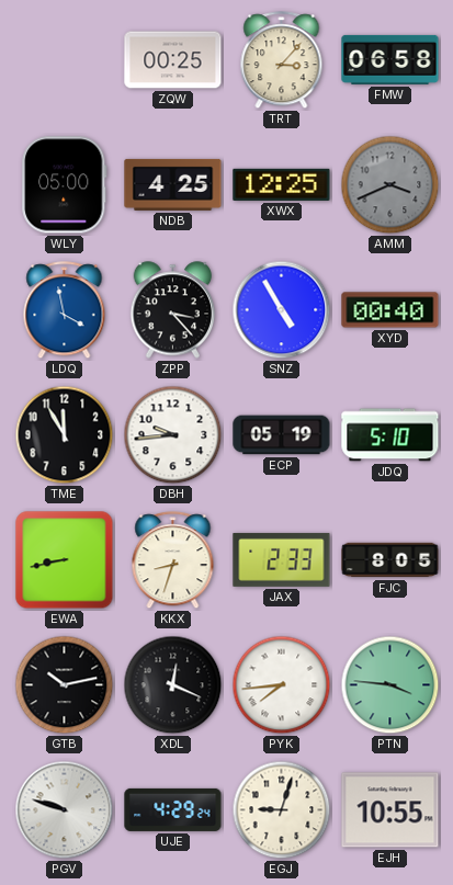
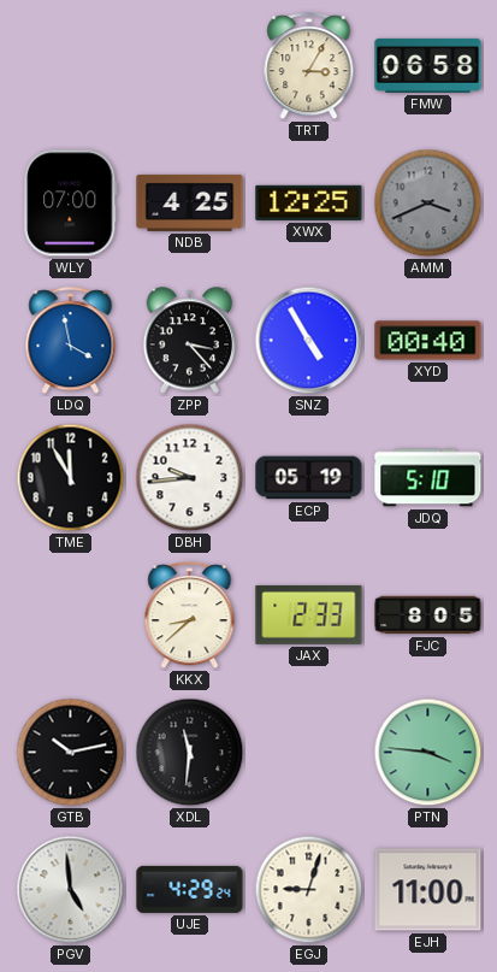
ZQW: 00:25 -> none (173, 60)
TRT: 3:07 -> 3:05 (309, 66)
WLY: 05:00 -> 07:00 (71, 204)
EWA: 8:43 -> none (65, 560)
KKX: 8:33 -> 8:38 (190, 615)
XDL: 12:19 -> 11:31 (190, 753)
PYK: 7:44 -> none (282, 685)
PGV: 9:48 -> 4:59 (71, 890)
EJH: 10:55 -> 11:00 (428, 890)
